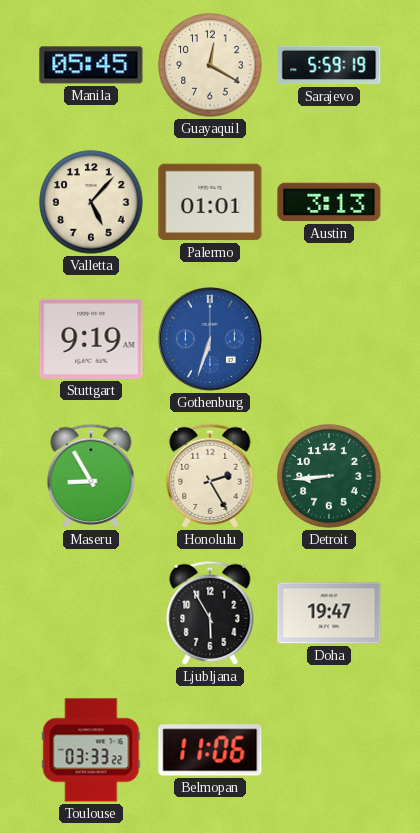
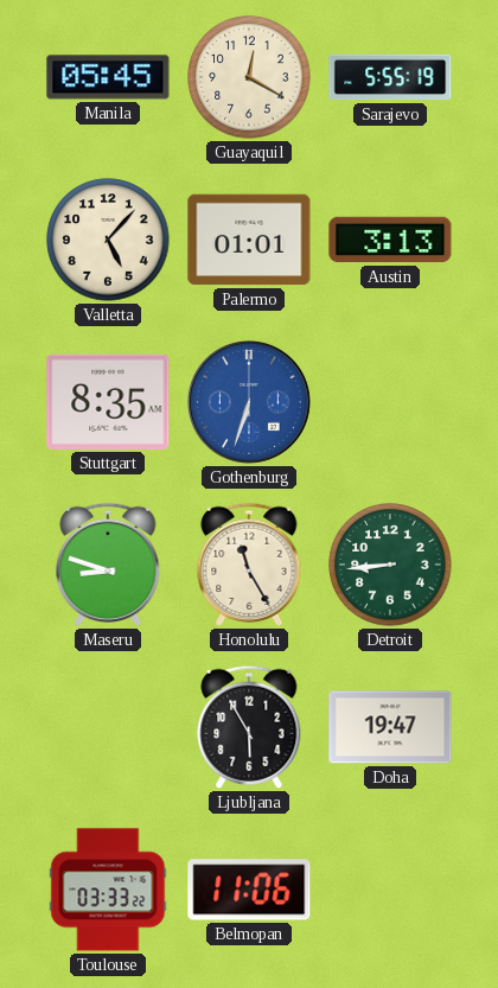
Sarajevo: 5:59 -> 5:55 (390, 77)
Stuttgart: 9:19 -> 8:35 (108, 402)
Maseru: 8:55 -> 8:48 (108, 565)
Honolulu: 2:25 -> 11:25 (249, 565)
